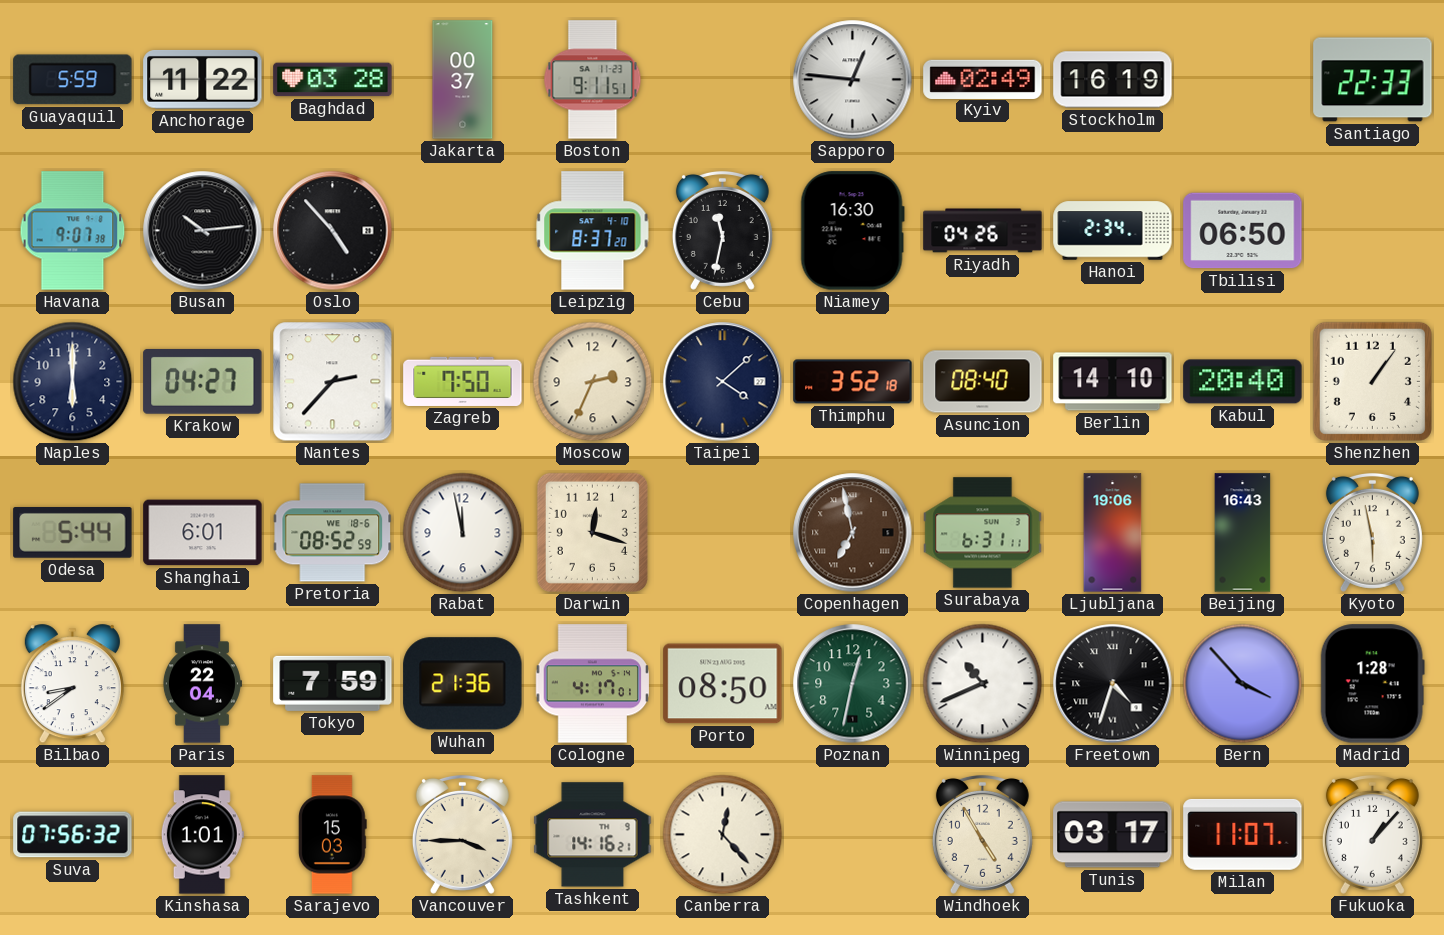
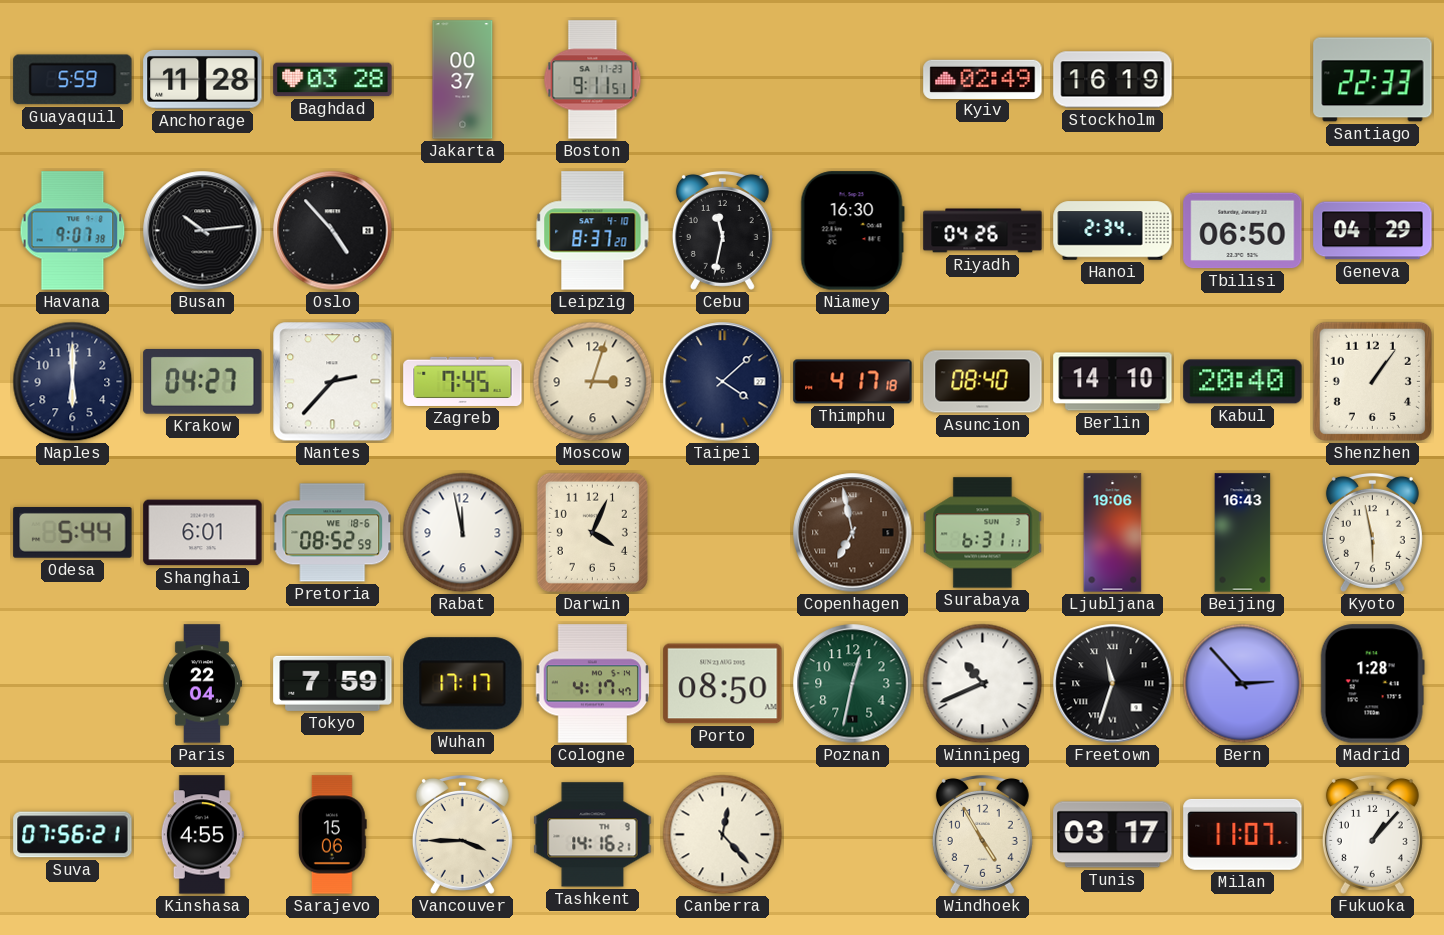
Anchorage: 11:22 -> 11:28 (203, 79)
Sapporo: 12:46 -> none (853, 80)
Geneva: none -> 04:29 (1373, 231)
Zagreb: 7:50 -> 7:45 (463, 381)
Moscow: 2:34 -> 3:03 (593, 382)
Thimphu: 3:52 -> 4:17 (853, 382)
Darwin: 12:18 -> 4:04 (592, 532)
Bilbao: 8:39 -> none (72, 684)
Wuhan: 21:36 -> 17:17 (463, 684)
Cologne: 4:17:01 -> 4:17:47 (593, 684)
Freetown: 4:33 -> 11:33 (1113, 684)
Bern: 3:53 -> 2:53 (1243, 684)
Suva: 07:56:32 -> 07:56:21 (73, 835)
Kinshasa: 1:01 -> 4:55 (202, 835)
Sarajevo: 15:03 -> 15:06 (333, 835)
